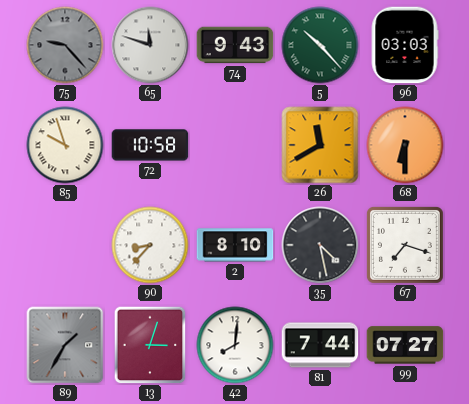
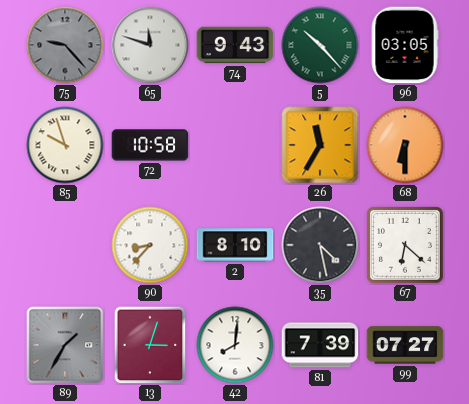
96: 03:03 -> 03:05 (405, 45)
26: 11:40 -> 11:35 (320, 145)
67: 7:18 -> 6:22 (405, 245)
81: 7:44 -> 7:39 (320, 345)
